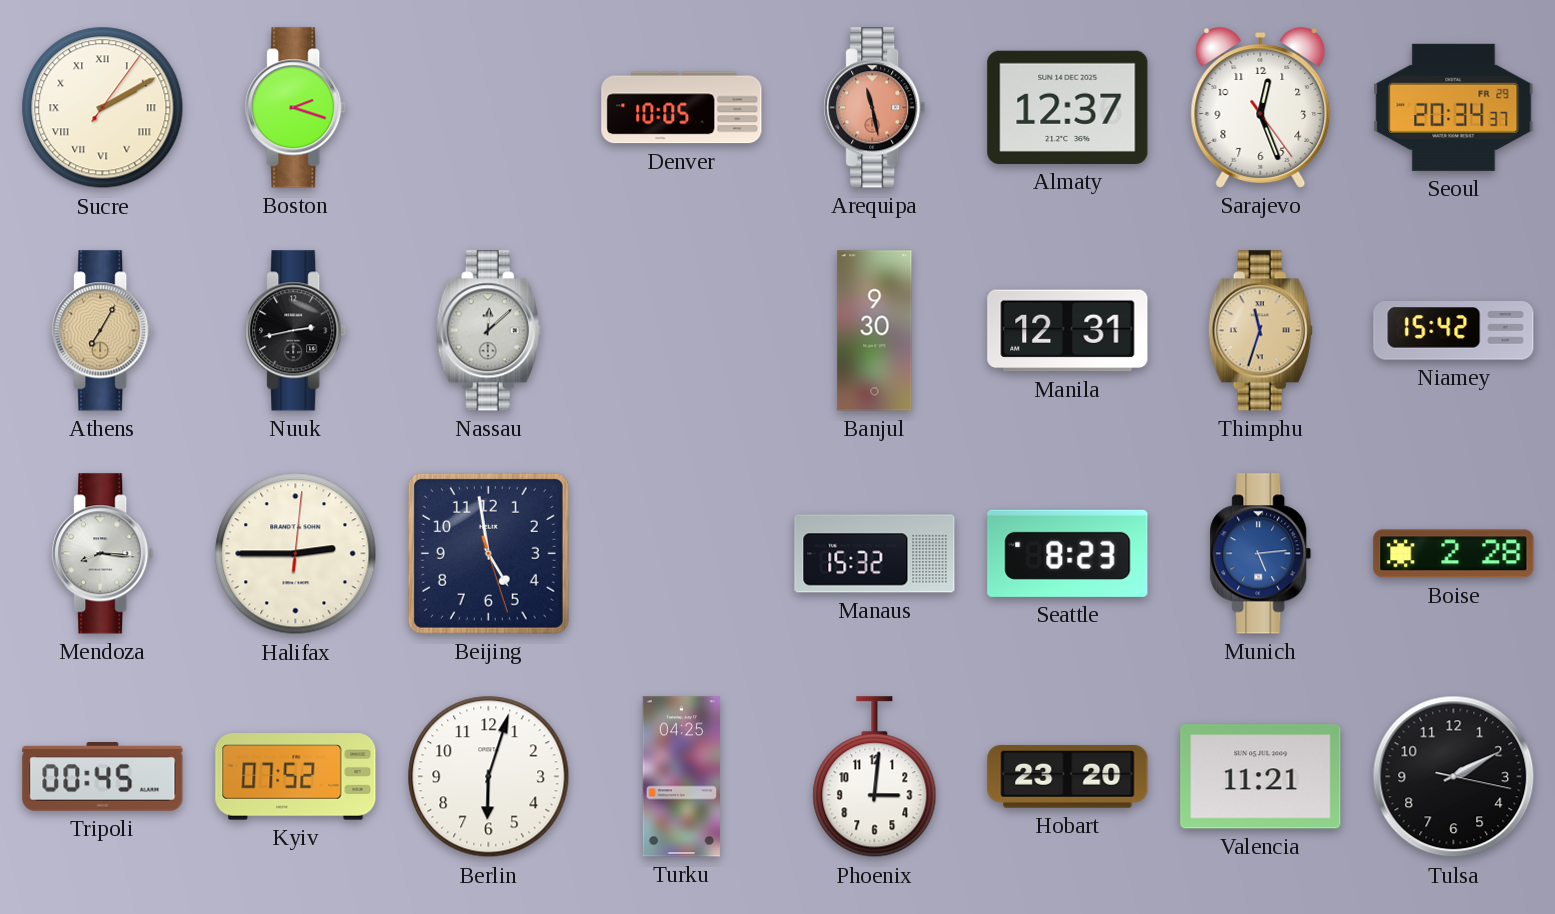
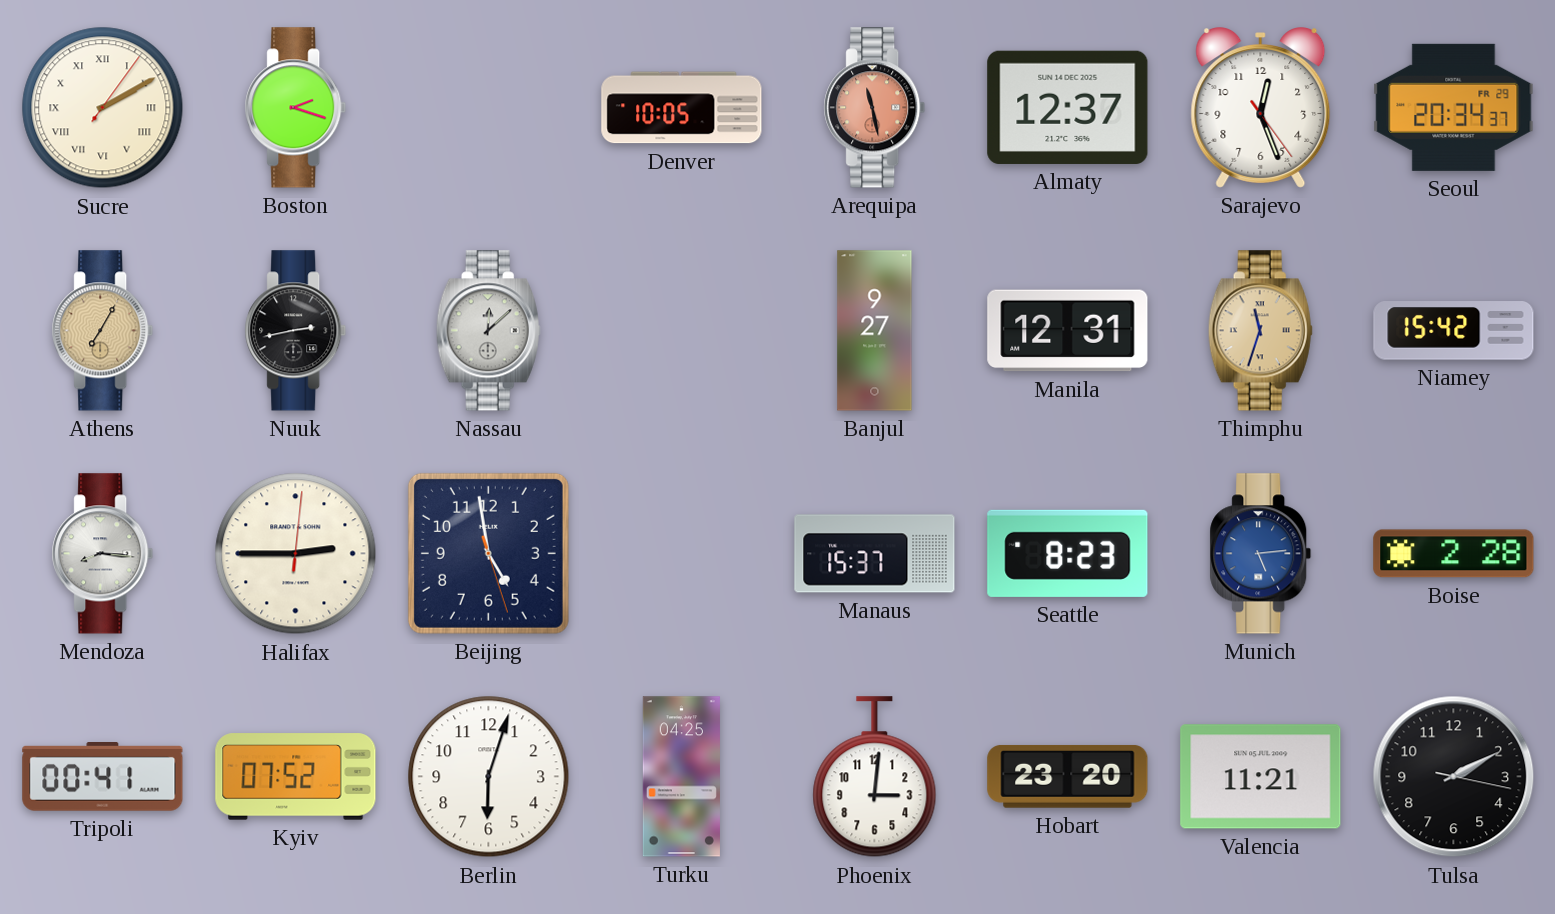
Banjul: 9:30 -> 9:27 (875, 331)
Manaus: 15:32 -> 15:37 (875, 554)
Tripoli: 00:45 -> 00:41 (103, 777)
